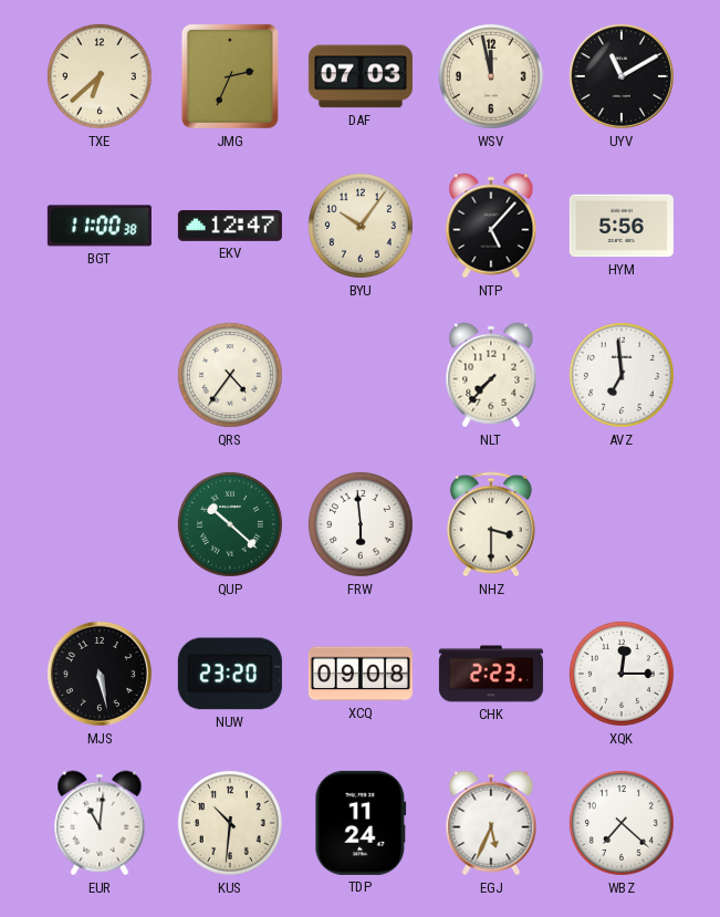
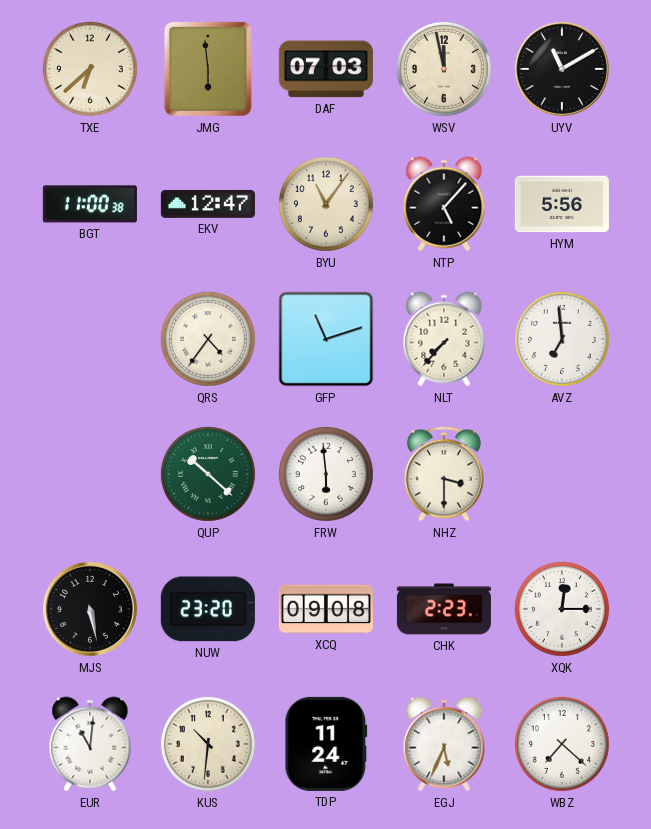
JMG: 2:34 -> 5:59 (208, 69)
BYU: 10:06 -> 11:06 (326, 204)
GFP: none -> 11:12 (326, 339)
